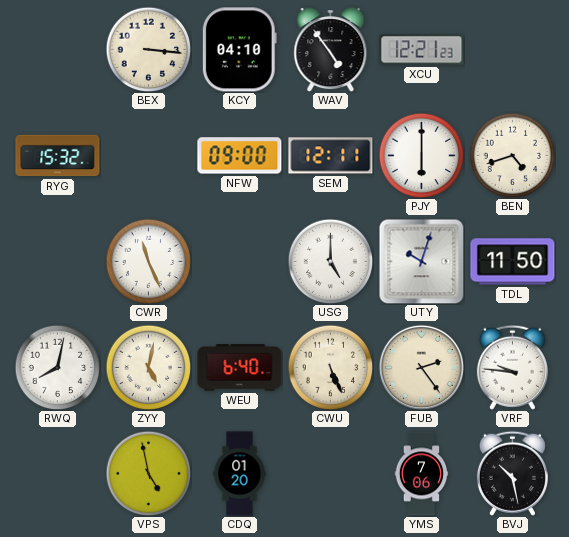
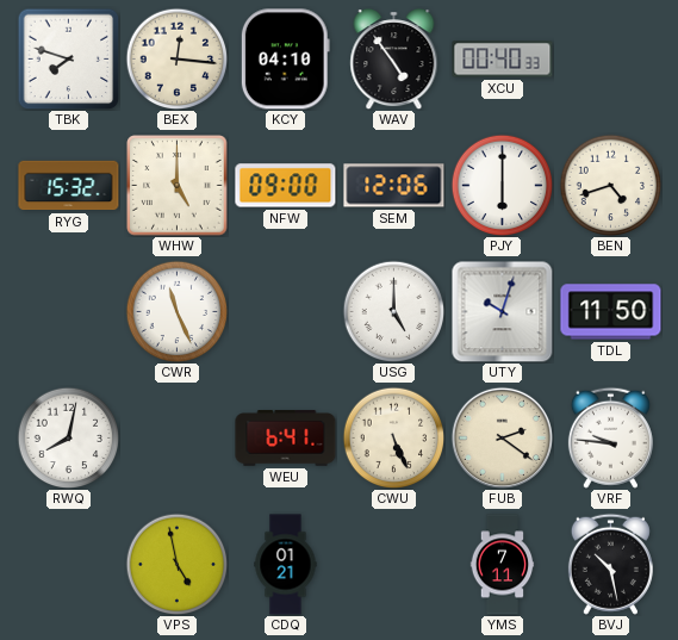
TBK: none -> 7:48 (68, 58)
BEX: 3:16 -> 12:16 (176, 58)
XCU: 12:21 -> 00:40 (503, 60)
WHW: none -> 5:00 (178, 186)
SEM: 12:11 -> 12:06 (394, 186)
ZYY: 5:02 -> none (148, 367)
WEU: 6:40 -> 6:41 (286, 439)
FUB: 2:24 -> 2:21 (502, 437)
CDQ: 01:20 -> 01:21 (286, 565)
YMS: 7:06 -> 7:11 (503, 565)
